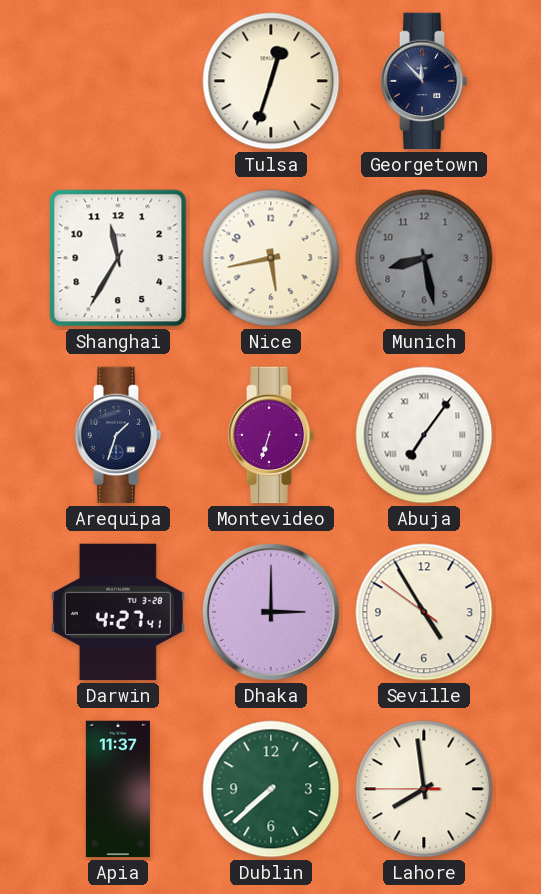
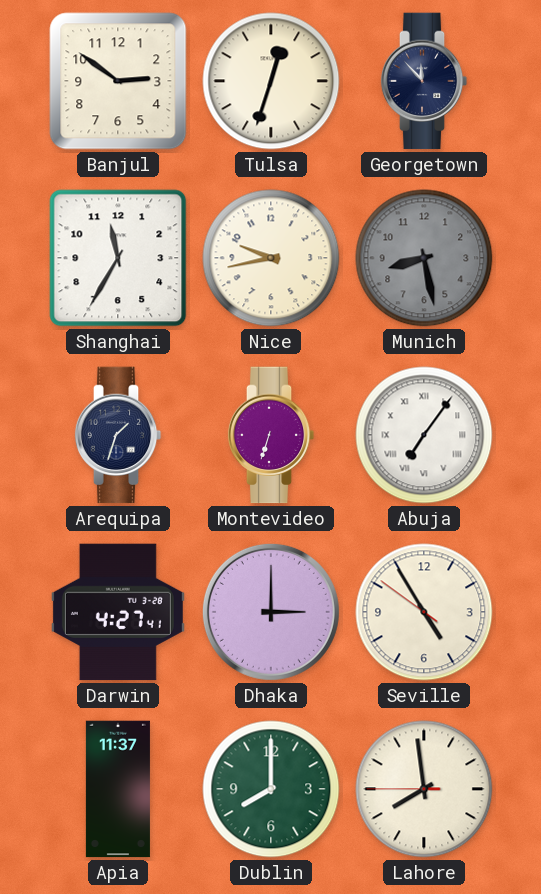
Banjul: none -> 2:51 (118, 81)
Nice: 5:43 -> 9:43 (271, 258)
Dublin: 7:38 -> 8:00 (271, 789)
